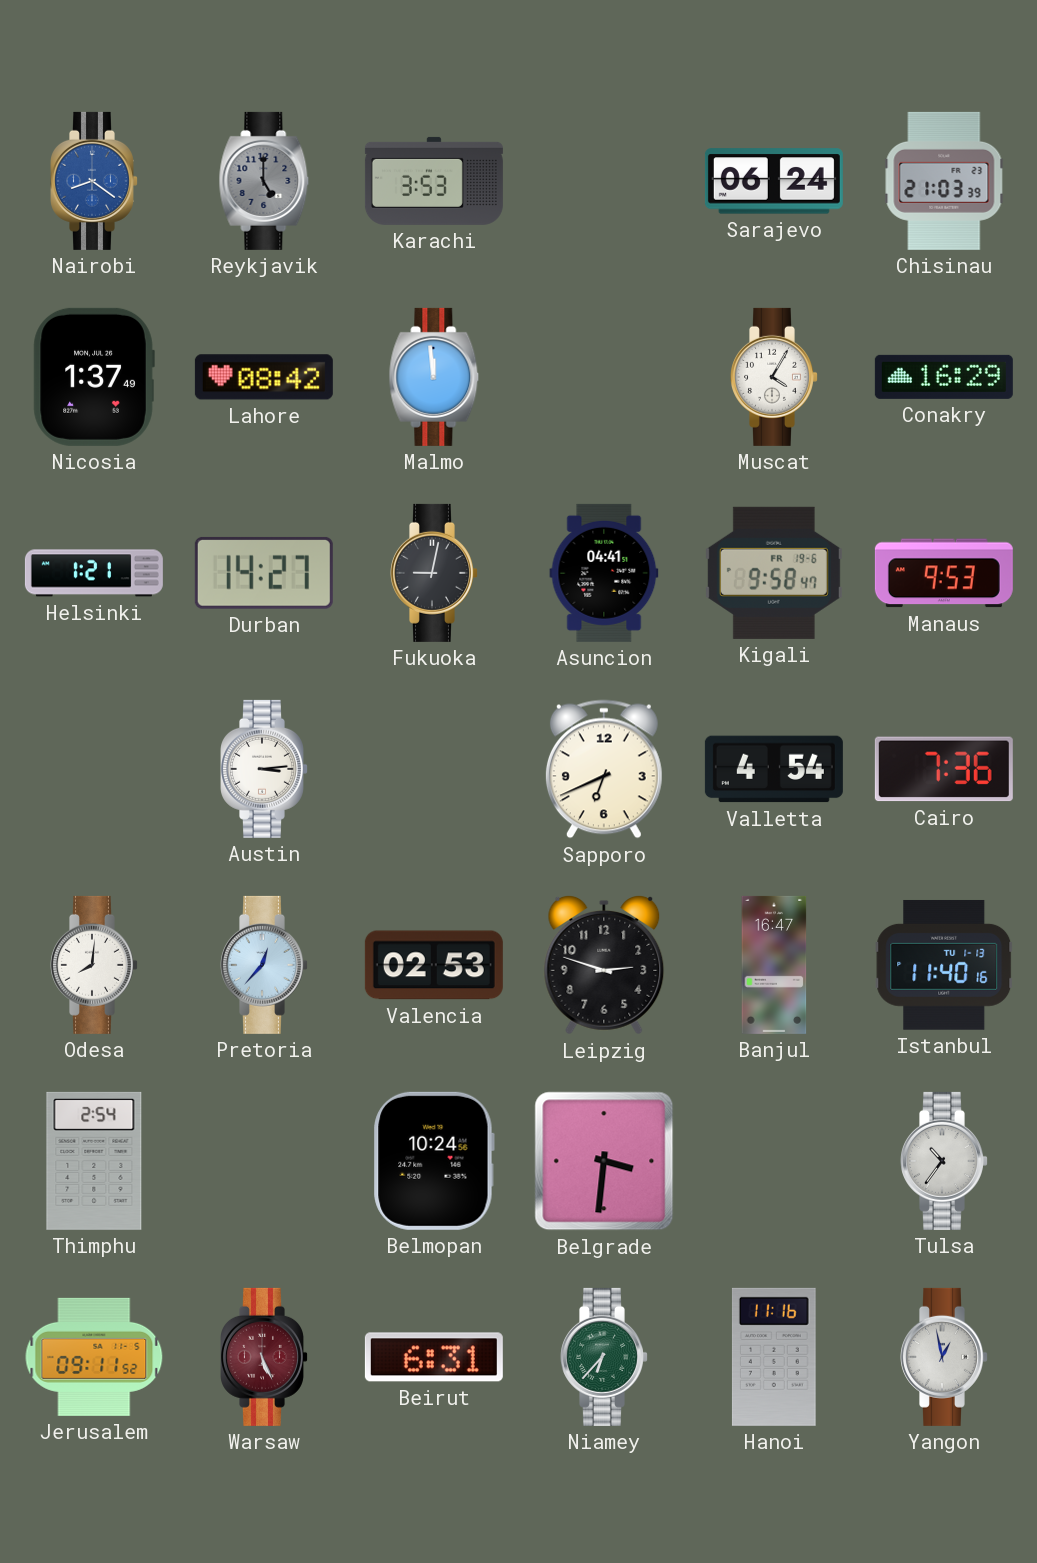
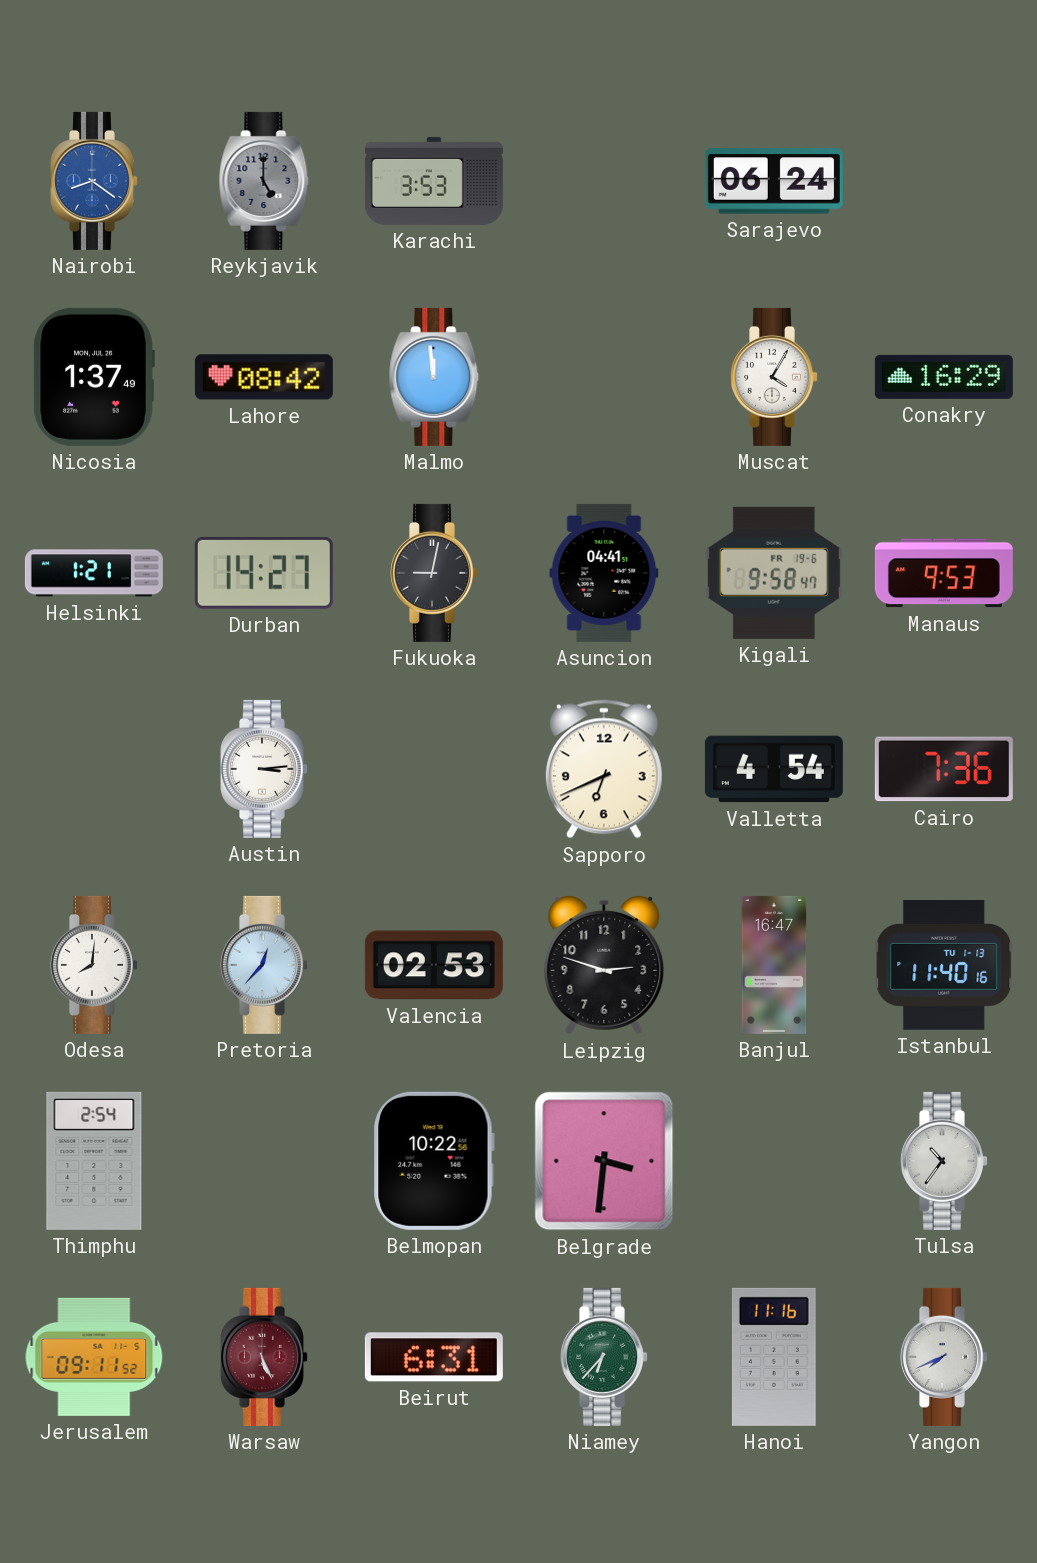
Chisinau: 21:03 -> none (944, 181)
Belmopan: 10:24 -> 10:22 (434, 1161)
Yangon: 12:58 -> 7:41 (945, 1357)
